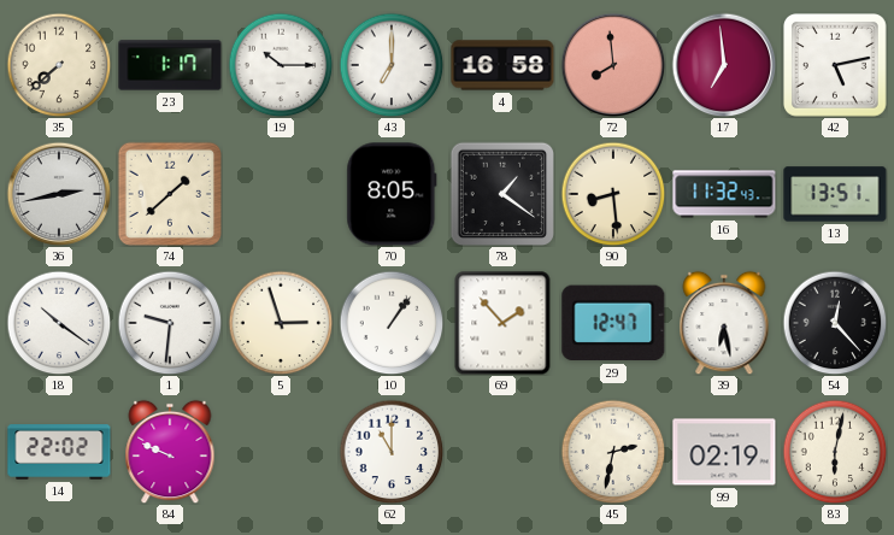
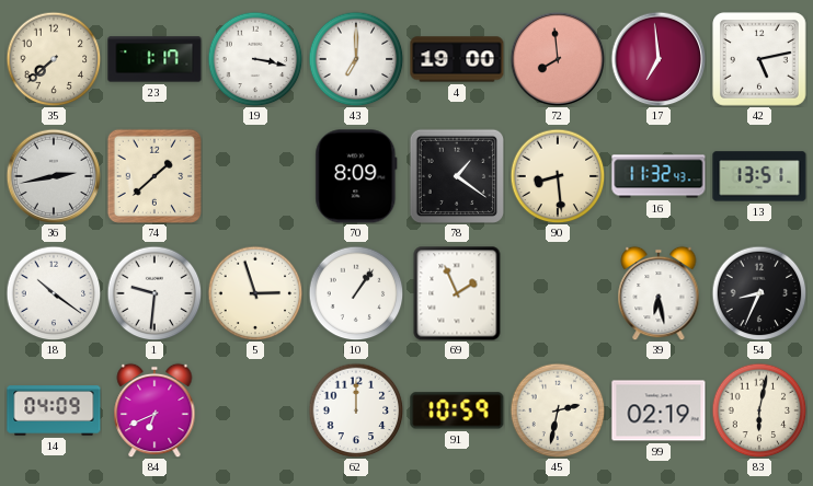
19: 10:15 -> 3:17 (255, 59)
4: 16:58 -> 19:00 (457, 59)
70: 8:05 -> 8:09 (356, 176)
69: 1:53 -> 1:56 (457, 293)
29: 12:47 -> none (613, 323)
54: 12:23 -> 8:34 (759, 293)
14: 22:02 -> 04:09 (54, 410)
84: 9:49 -> 6:41 (154, 410)
62: 11:00 -> 12:00 (356, 410)
91: none -> 10:59 (457, 410)
